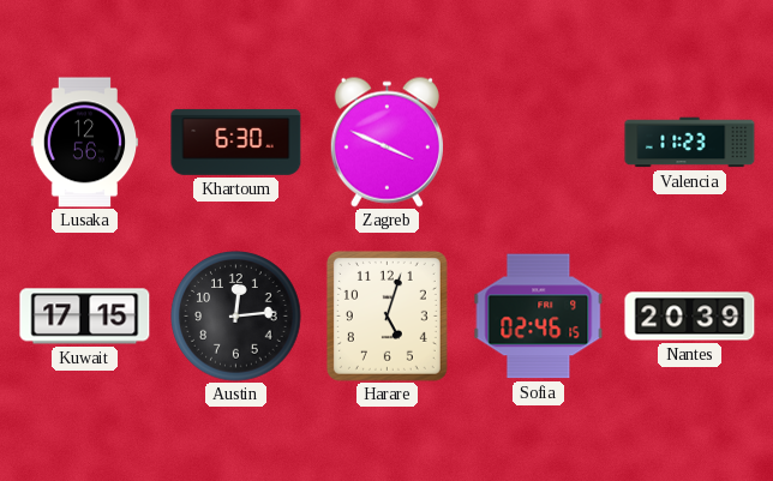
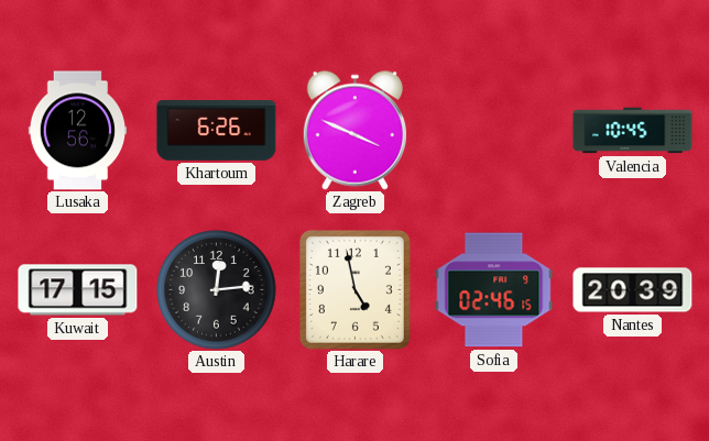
Khartoum: 6:30 -> 6:26 (217, 130)
Valencia: 11:23 -> 10:45 (633, 131)
Harare: 5:03 -> 4:58 (354, 289)
